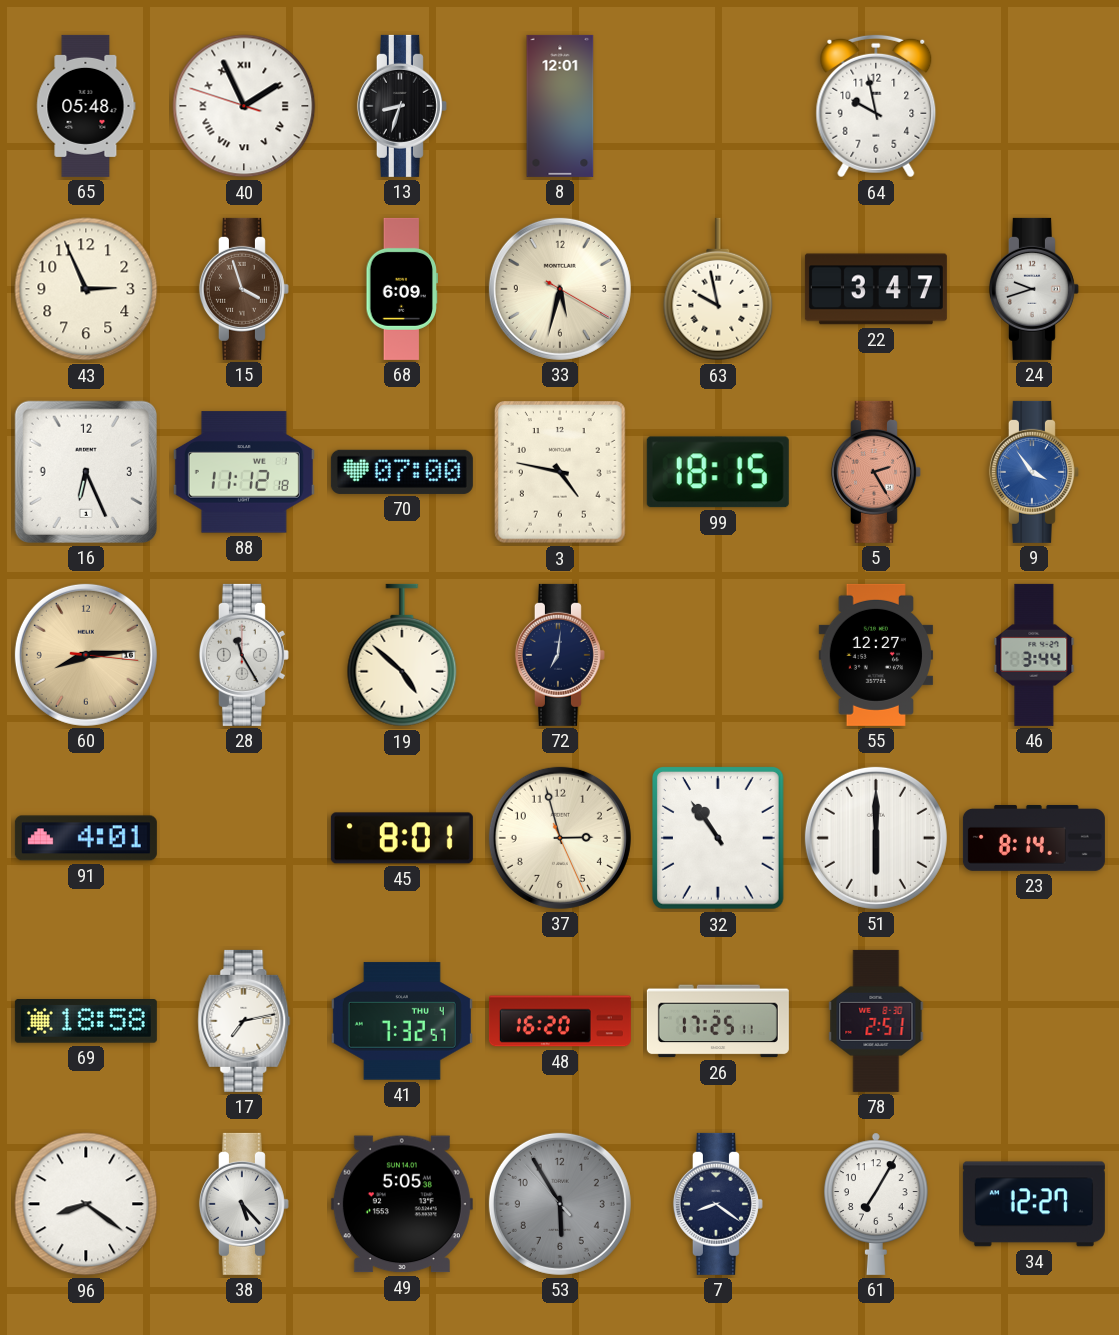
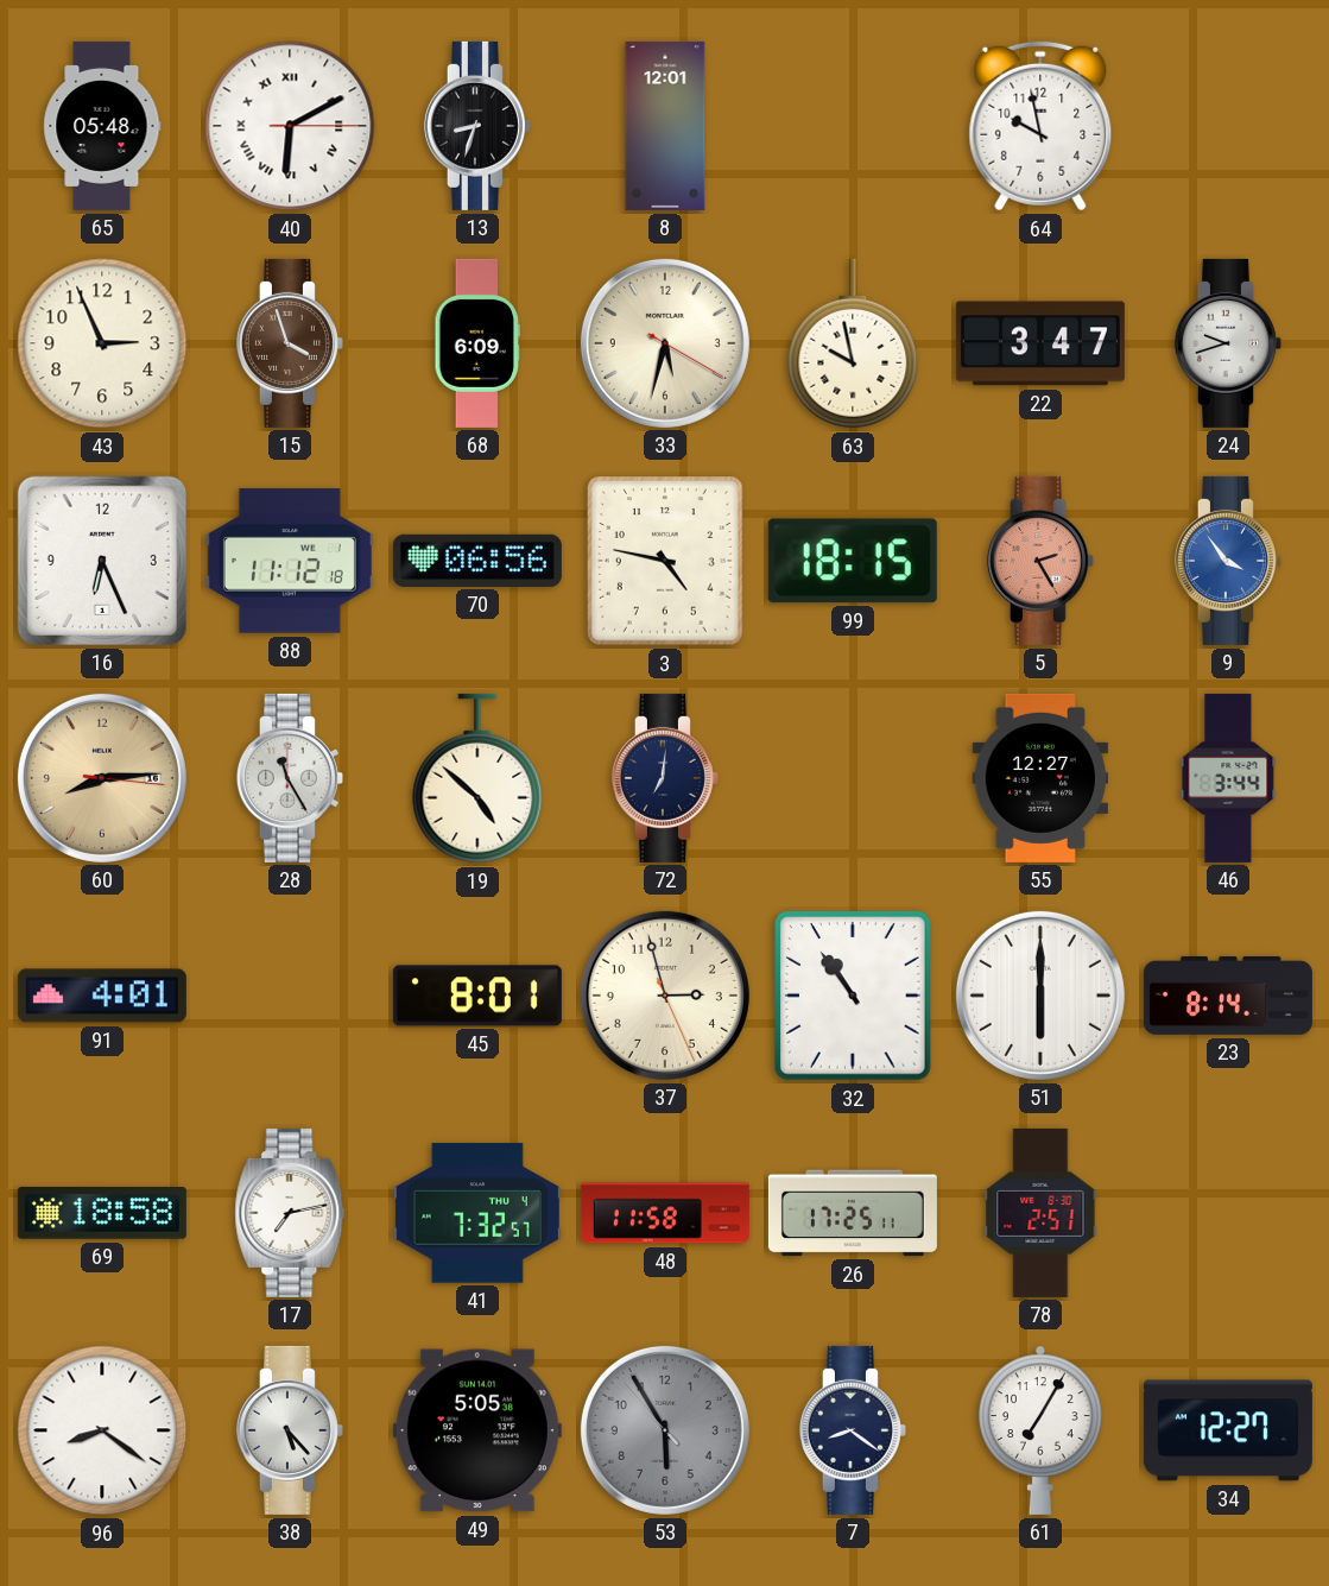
40: 1:55 -> 6:10 (290, 126)
70: 07:00 -> 06:56 (477, 561)
48: 16:20 -> 11:58 (665, 1213)
